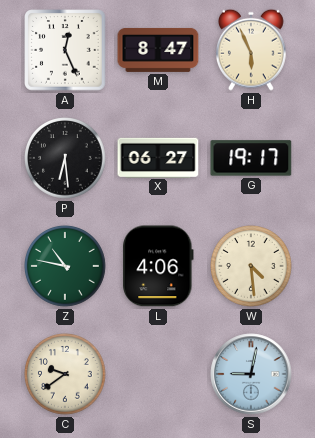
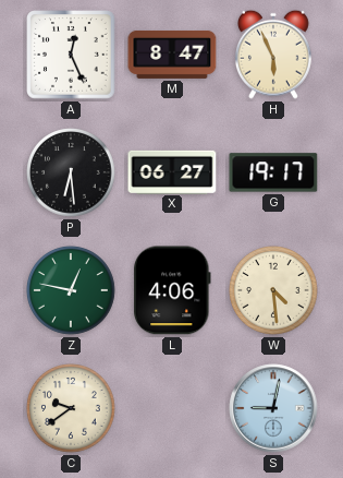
Z: 10:47 -> 12:47 (71, 290)
